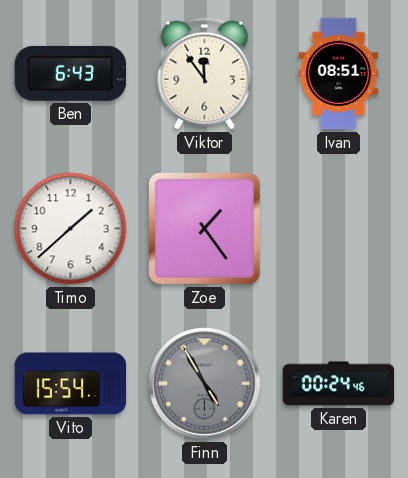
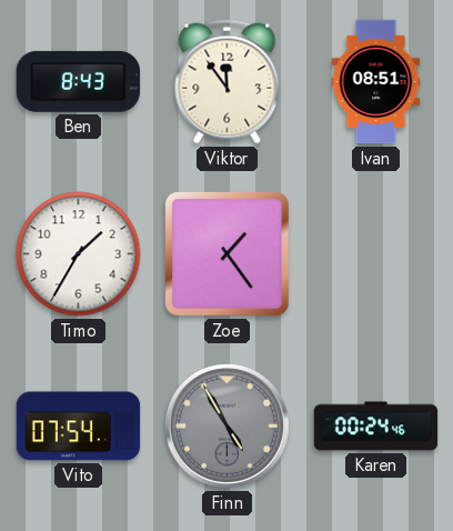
Ben: 6:43 -> 8:43 (78, 81)
Timo: 1:38 -> 1:35 (79, 254)
Vito: 15:54 -> 07:54 (79, 427)
